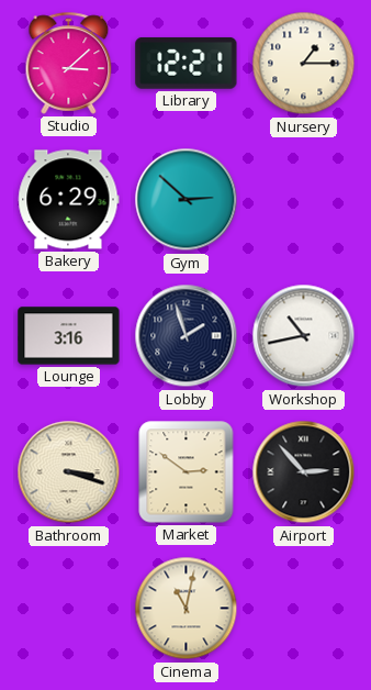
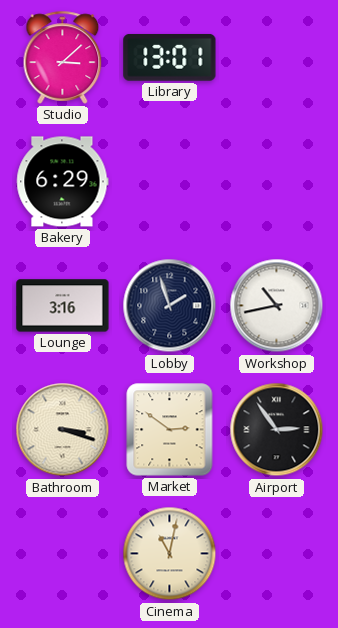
Library: 12:21 -> 13:01 (170, 58)
Nursery: 1:15 -> none (304, 64)
Gym: 2:52 -> none (187, 200)
Airport: 2:53 -> 2:54 (277, 430)
